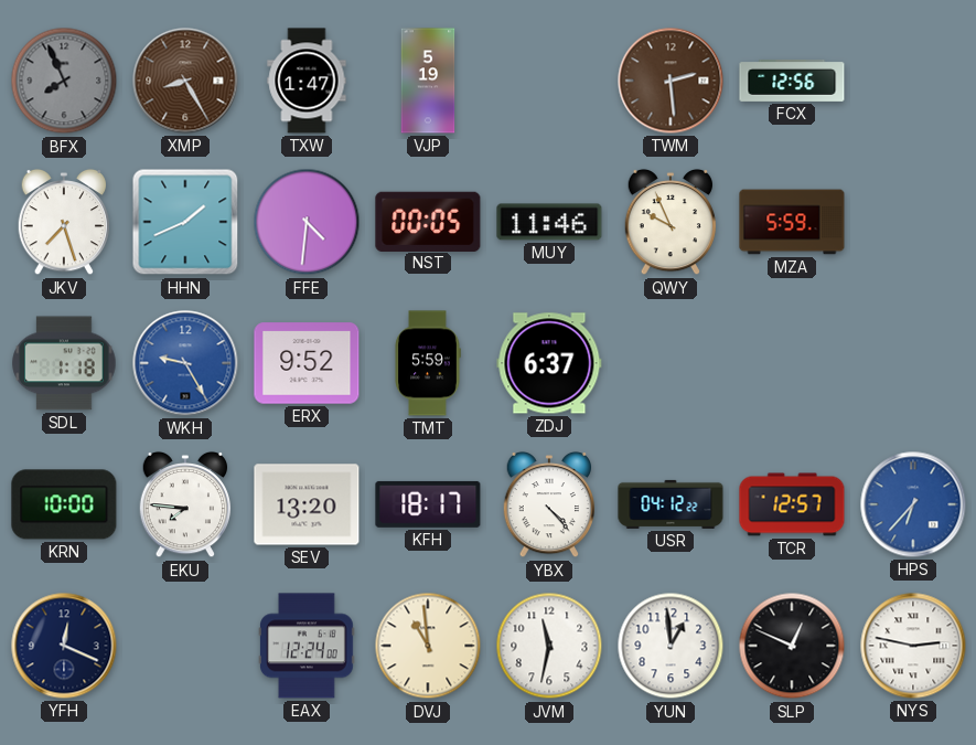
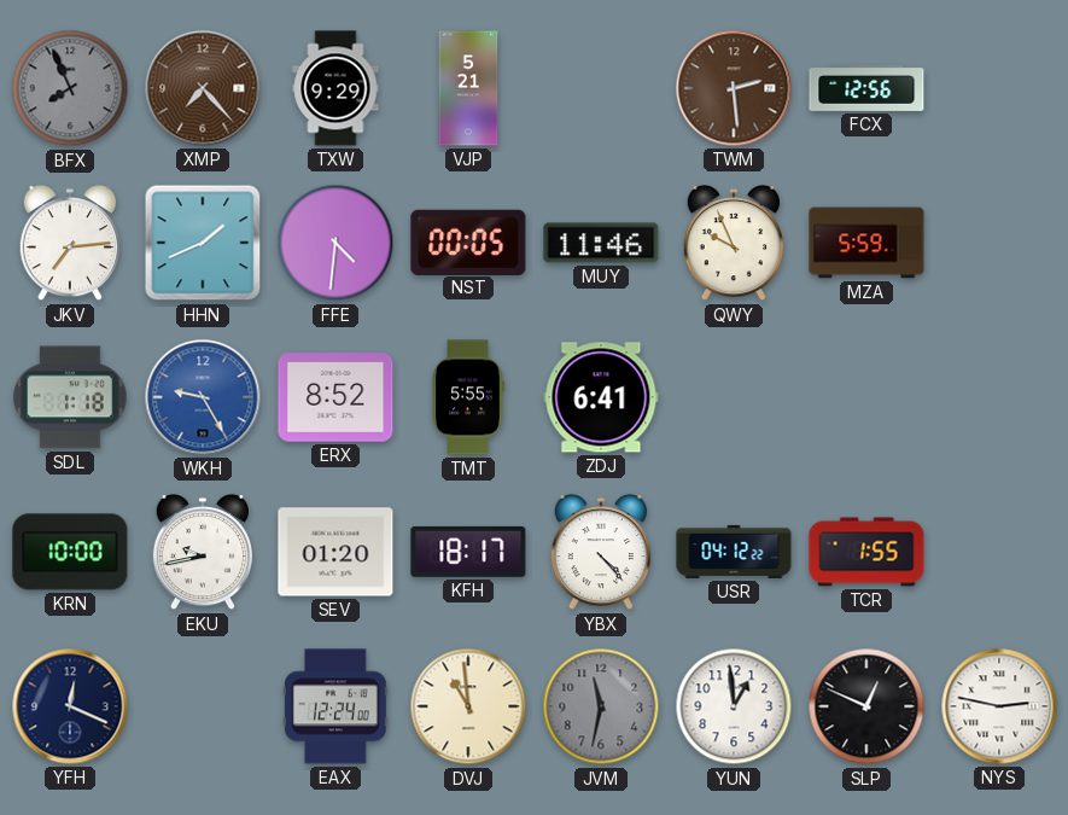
XMP: 8:25 -> 7:23 (203, 88)
TXW: 1:47 -> 9:29 (335, 88)
VJP: 5:19 -> 5:21 (468, 88)
JKV: 7:27 -> 7:14 (70, 243)
ERX: 9:52 -> 8:52 (335, 397)
TMT: 5:59 -> 5:55 (468, 397)
ZDJ: 6:37 -> 6:41 (601, 397)
EKU: 7:46 -> 9:43 (203, 552)
SEV: 13:20 -> 01:20 (335, 552)
TCR: 12:57 -> 1:55 (866, 552)
HPS: 6:37 -> none (913, 504)
JVM dial: white -> grey (601, 706)
